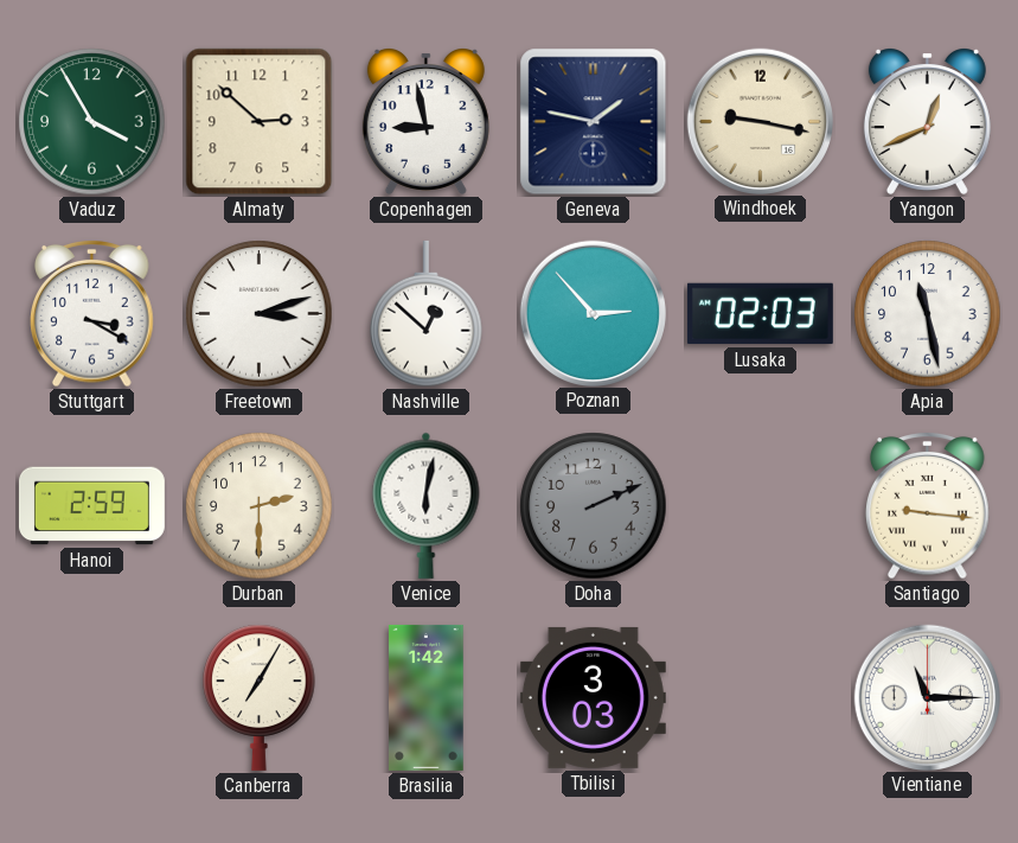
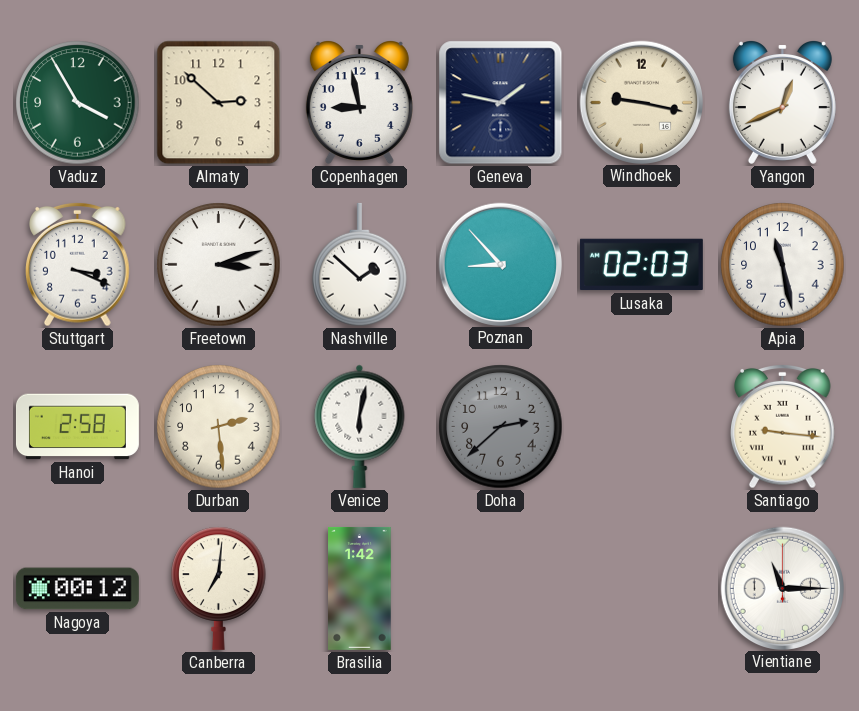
Stuttgart: 3:20 -> 3:19 (78, 264)
Nashville: 12:52 -> 1:52 (360, 265)
Poznan: 2:53 -> 8:53 (500, 264)
Hanoi: 2:59 -> 2:58 (77, 427)
Durban: 2:30 -> 2:29 (219, 427)
Doha: 2:11 -> 2:38 (501, 427)
Nagoya: none -> 00:12 (77, 589)
Canberra: 7:05 -> 7:01 (219, 588)
Tbilisi: 3:03 -> none (593, 697)
